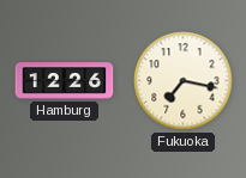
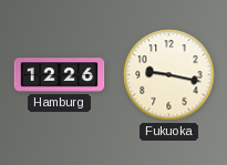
Fukuoka: 7:17 -> 9:17 (169, 75)
